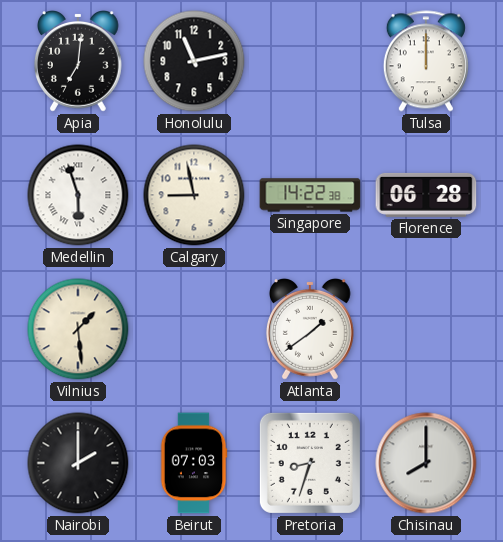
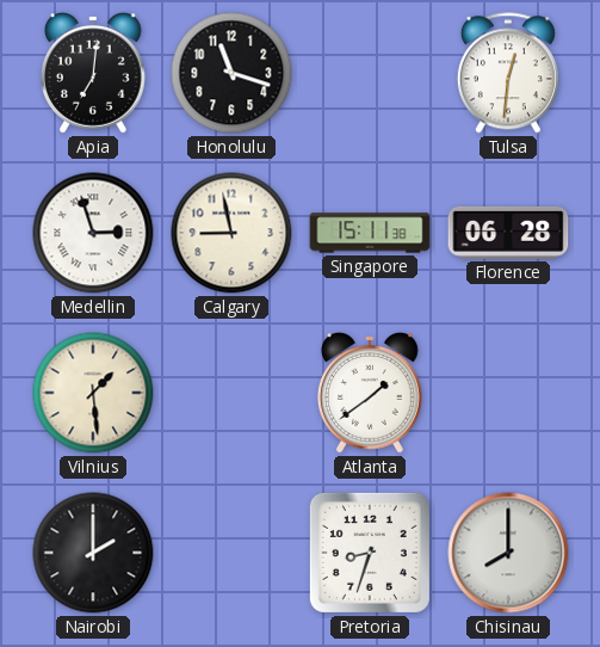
Honolulu: 11:13 -> 11:18 (231, 73)
Tulsa: 12:00 -> 12:31 (508, 73)
Medellin: 5:57 -> 2:57 (93, 233)
Singapore: 14:22 -> 15:11 (370, 233)
Beirut: 07:03 -> none (194, 463)
